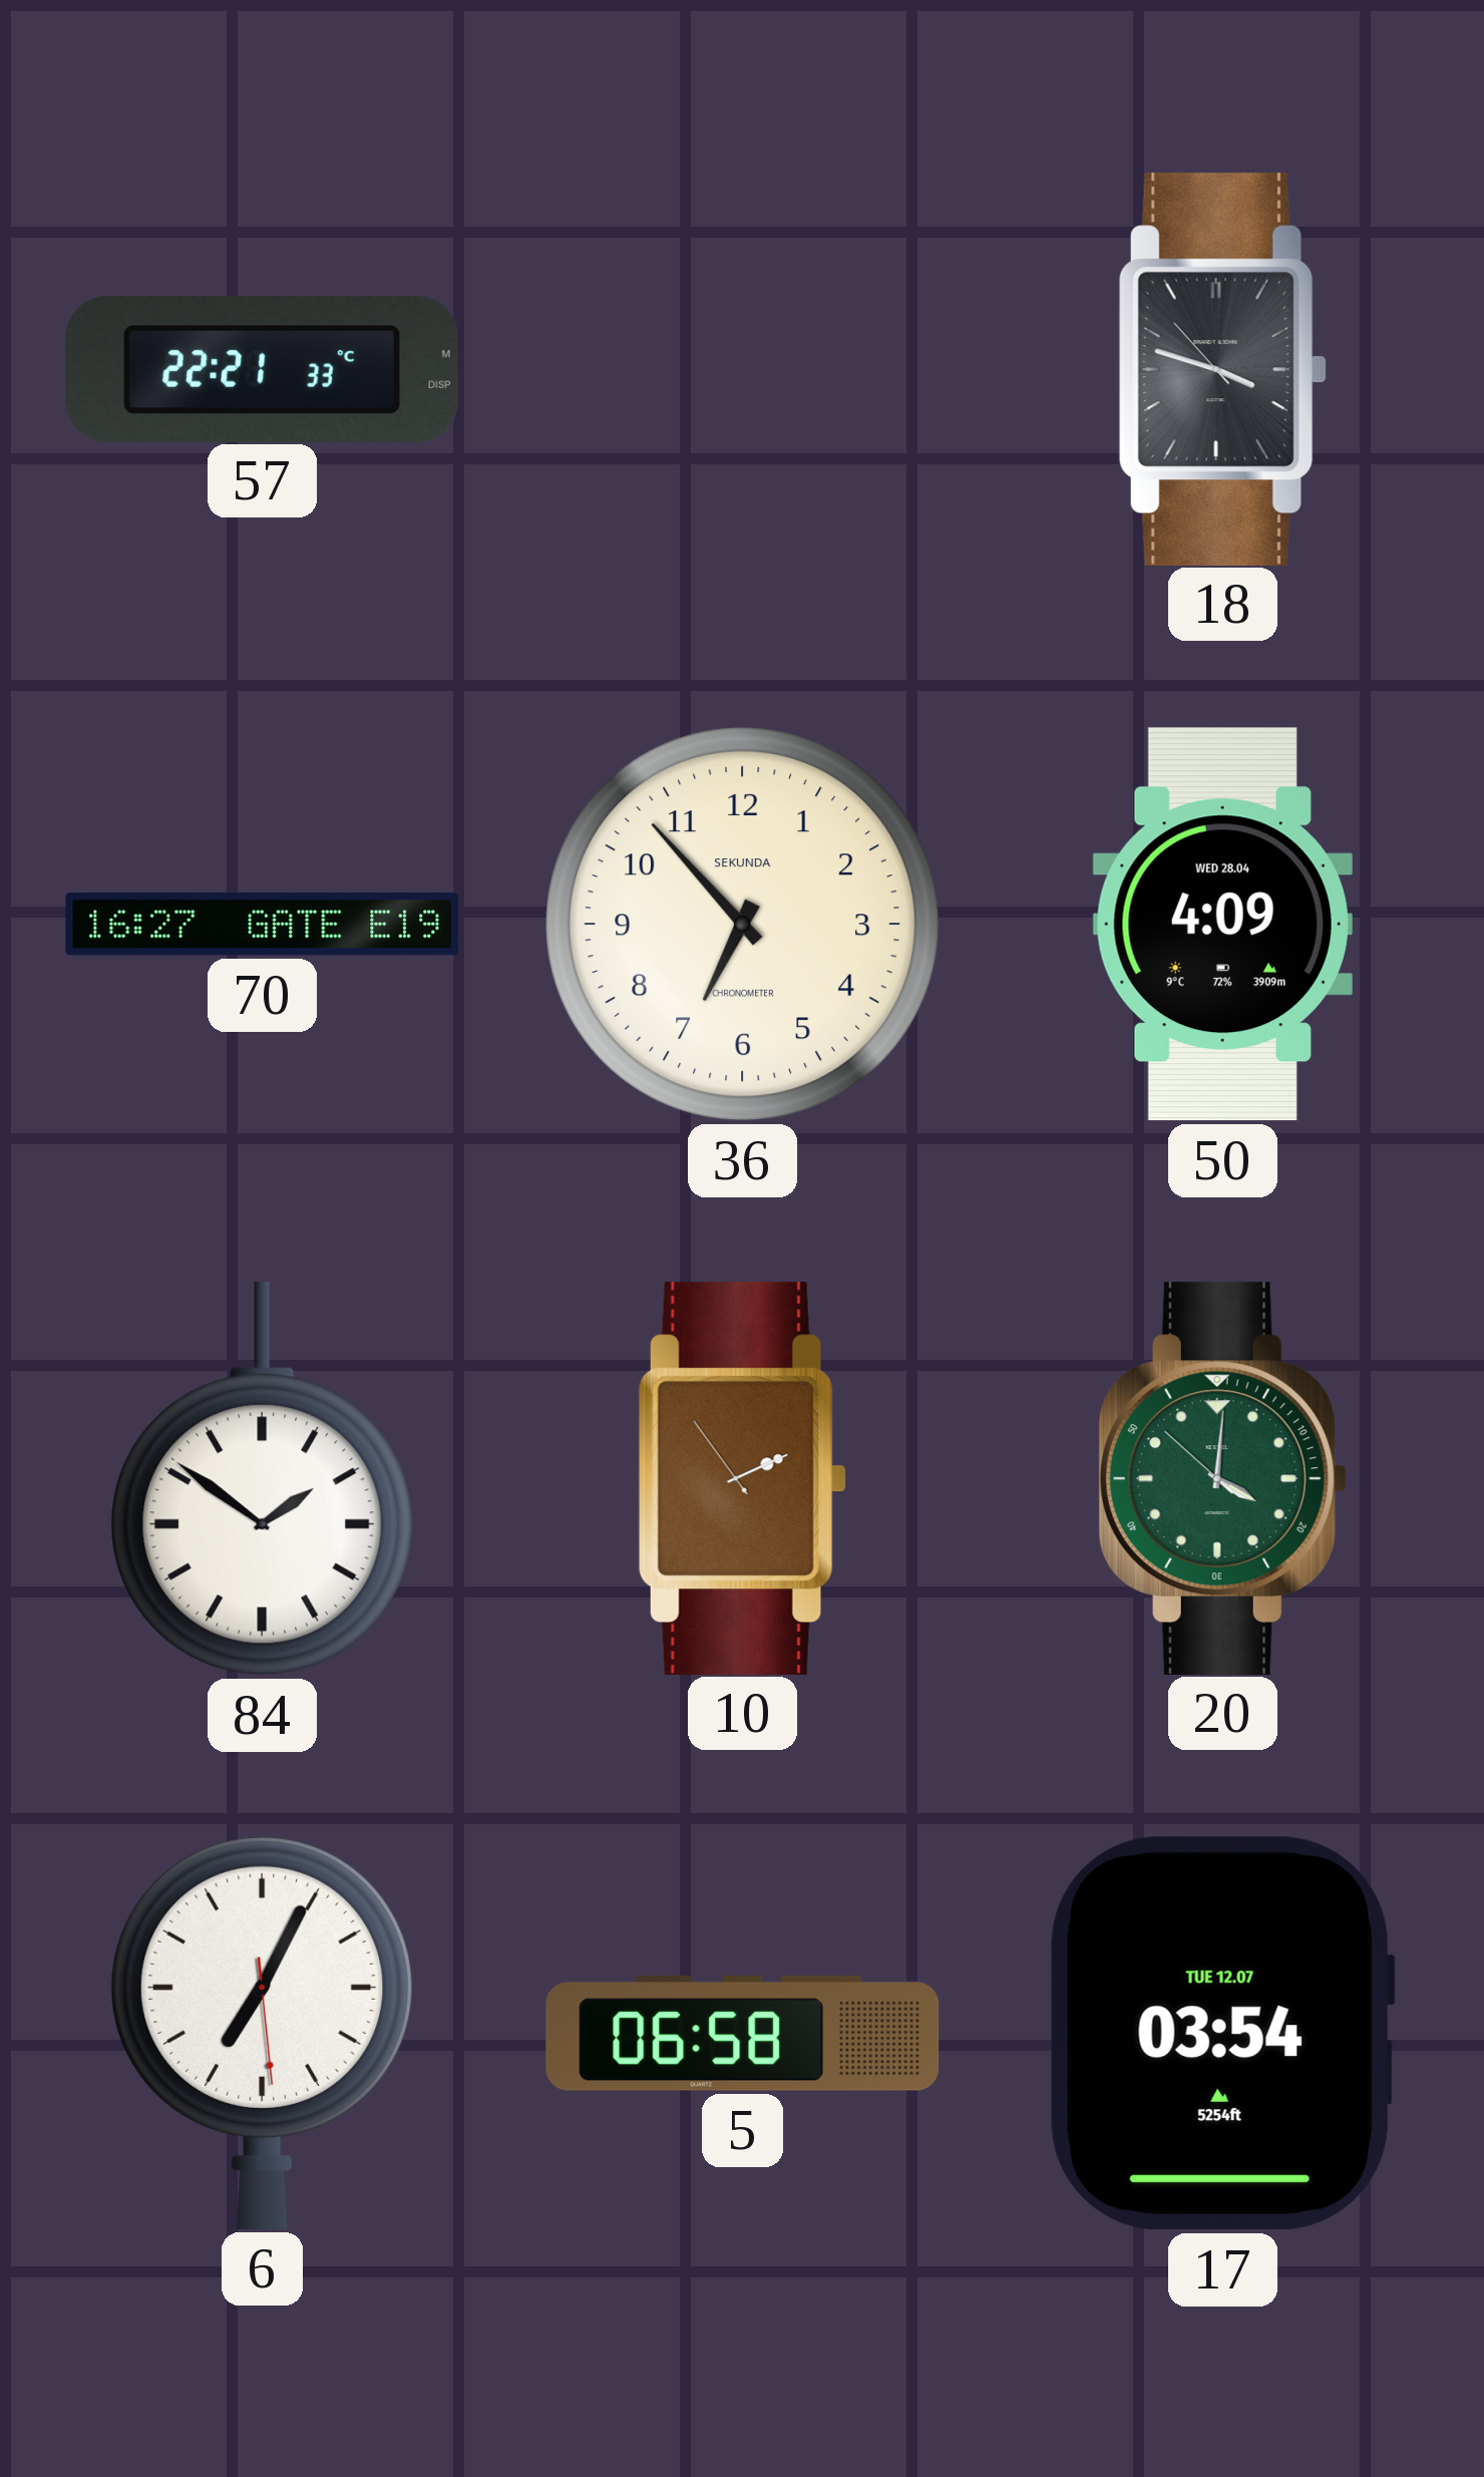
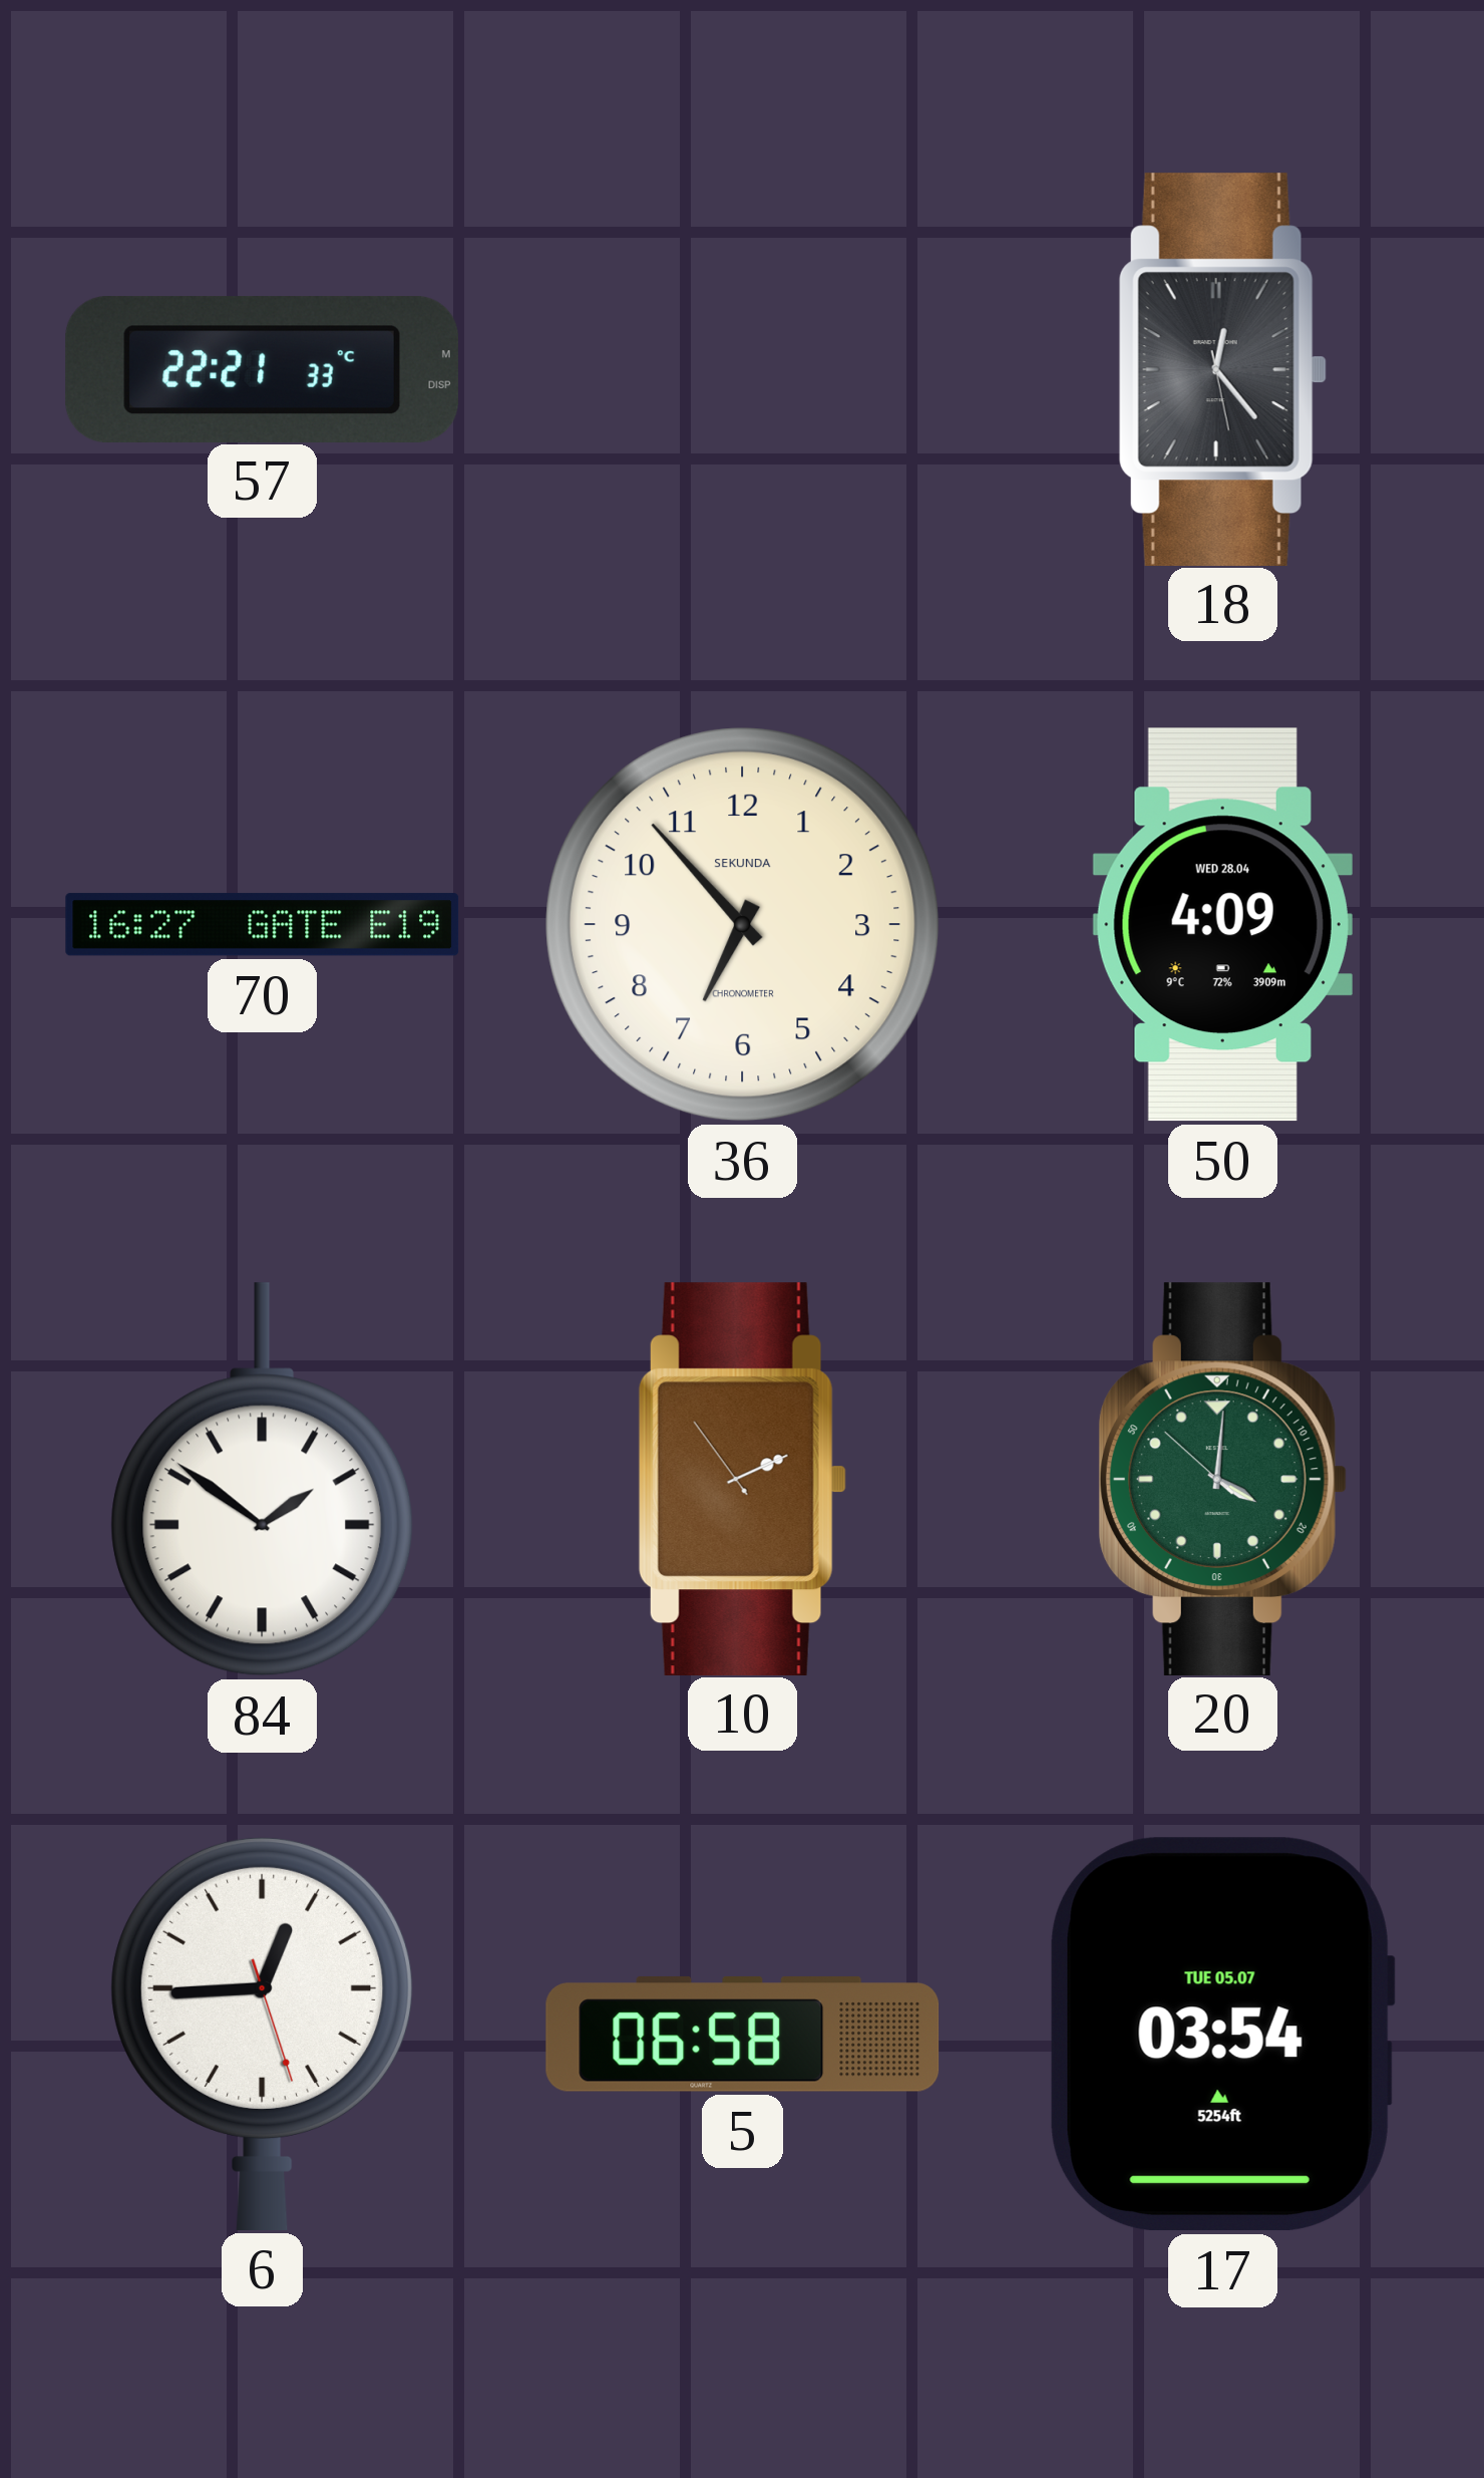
18: 3:47 -> 12:23 (1222, 369)
6: 7:04 -> 12:44 (263, 2034)
17 date: TUE 12.07 -> TUE 05.07 (1222, 2035)
